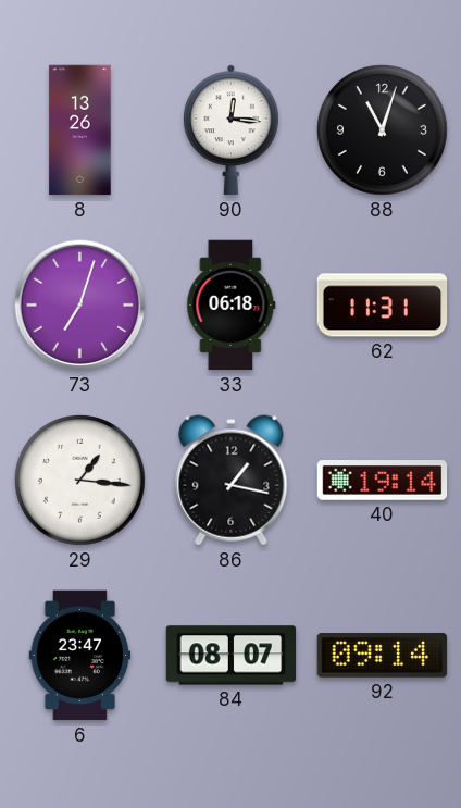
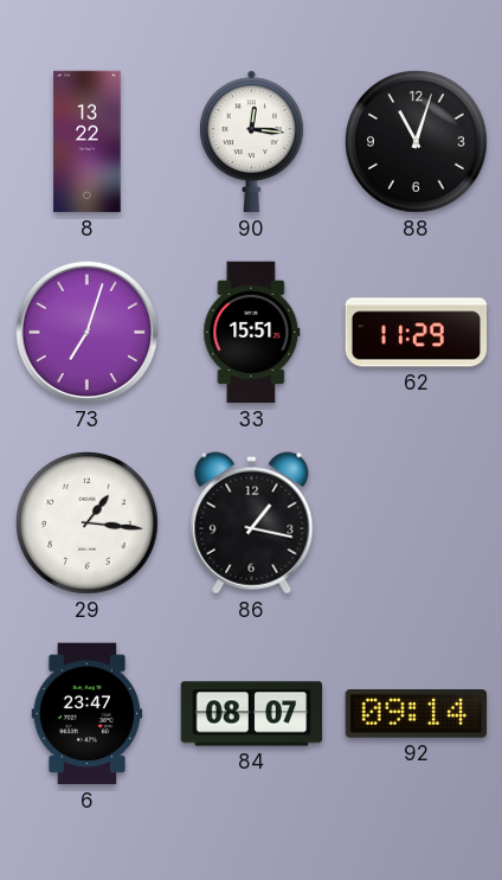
8: 13:26 -> 13:22 (88, 142)
33: 06:18 -> 15:51 (252, 333)
62: 11:31 -> 11:29 (417, 333)
40: 19:14 -> none (383, 481)
